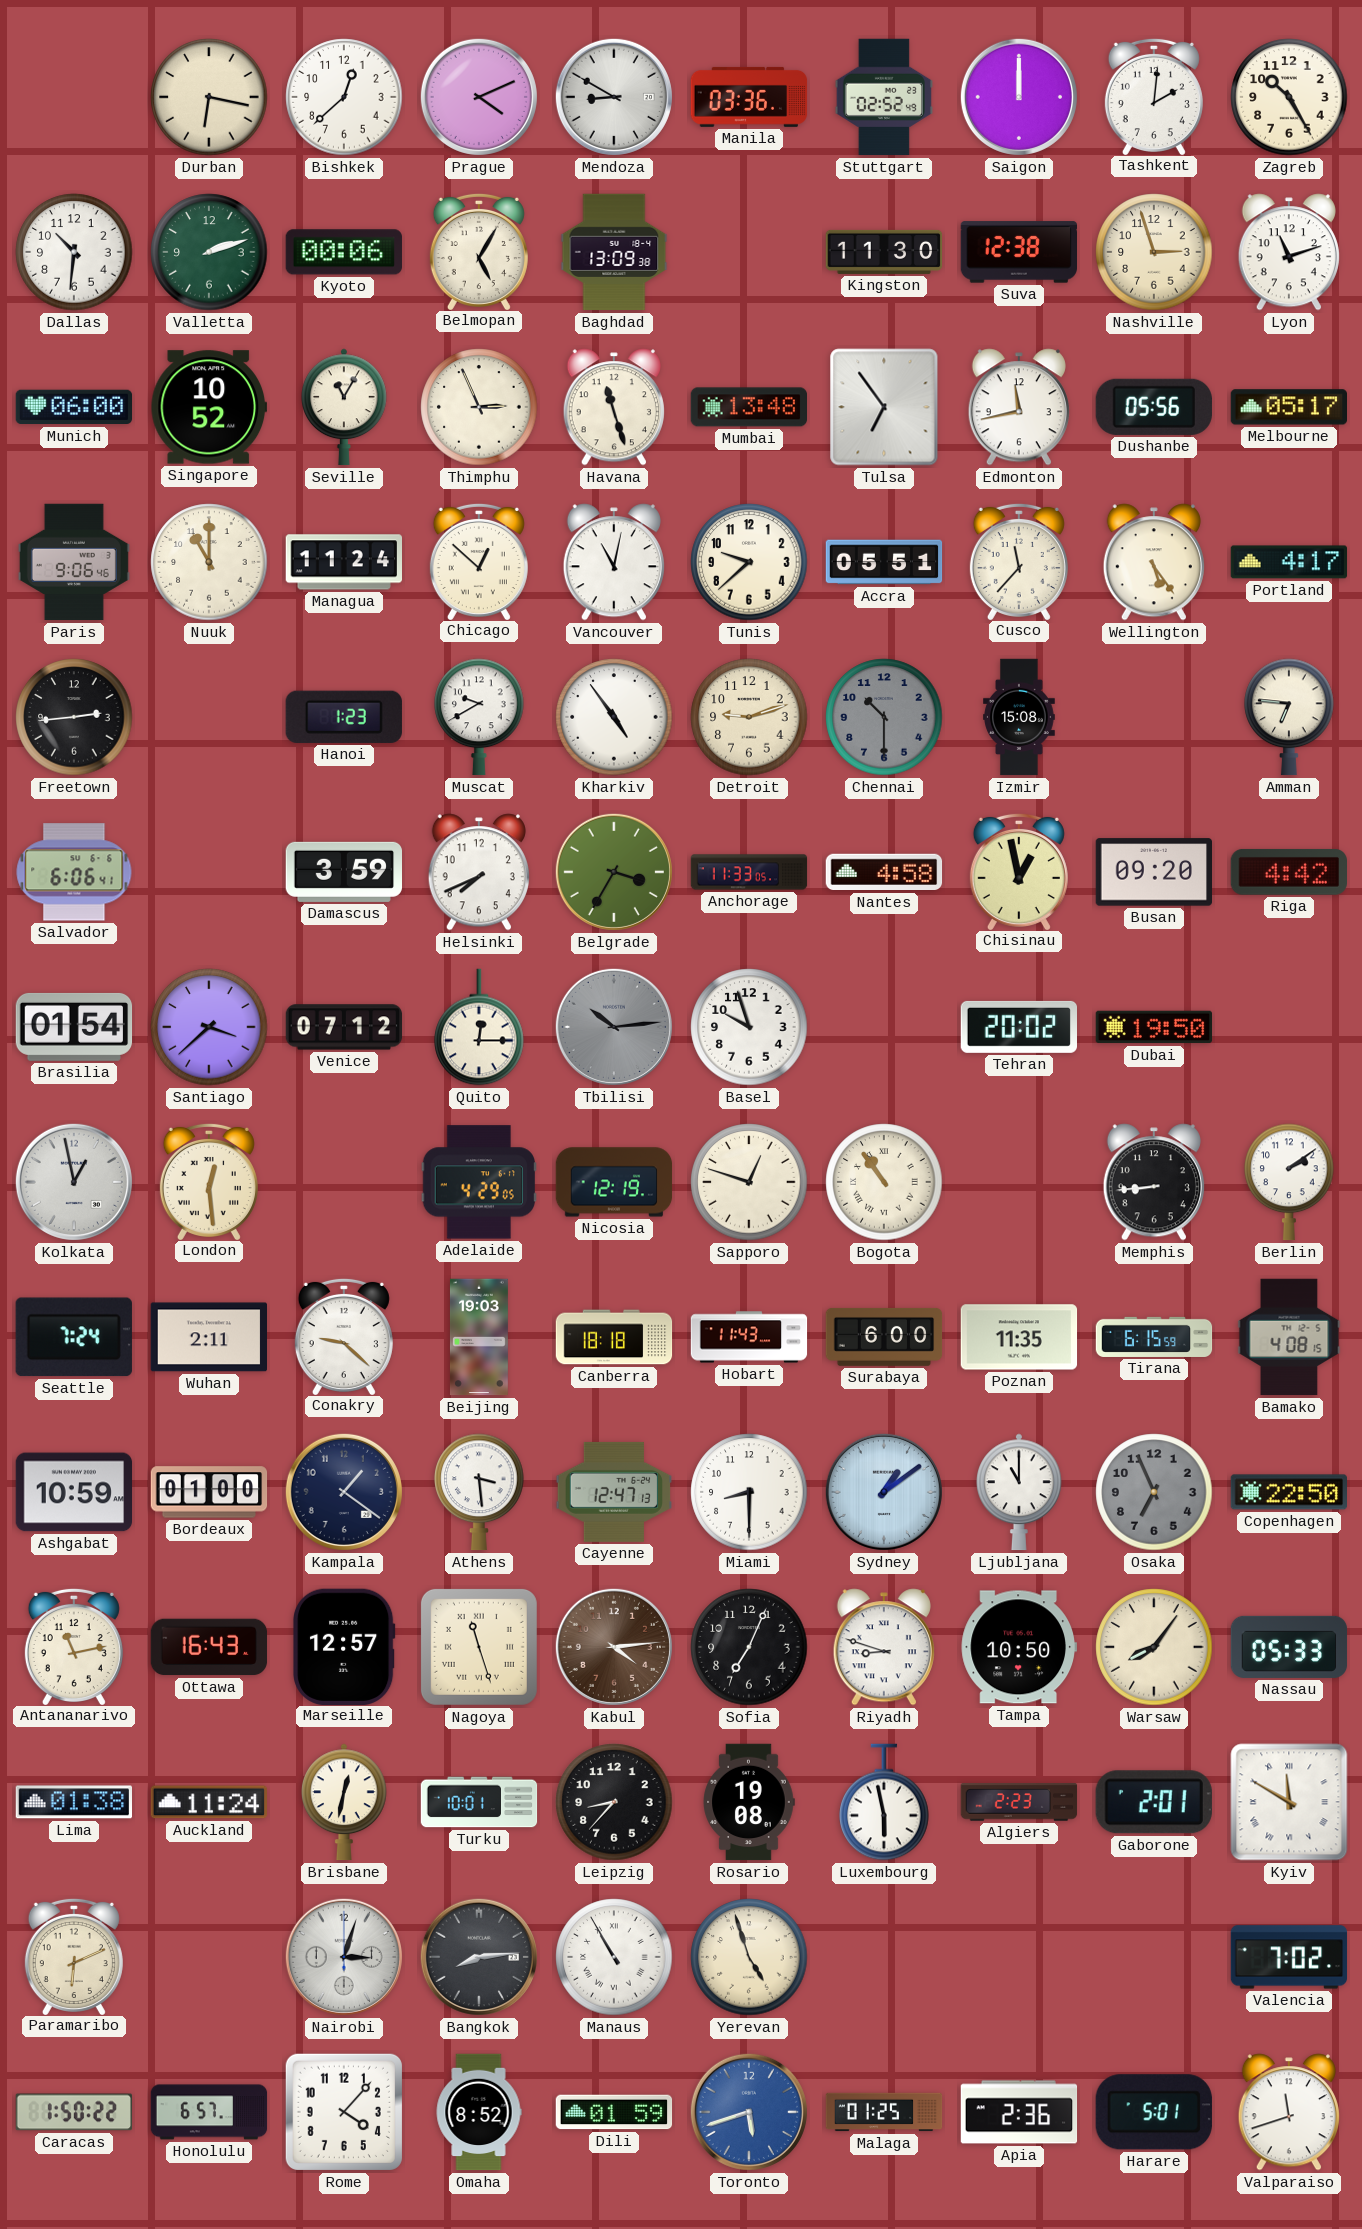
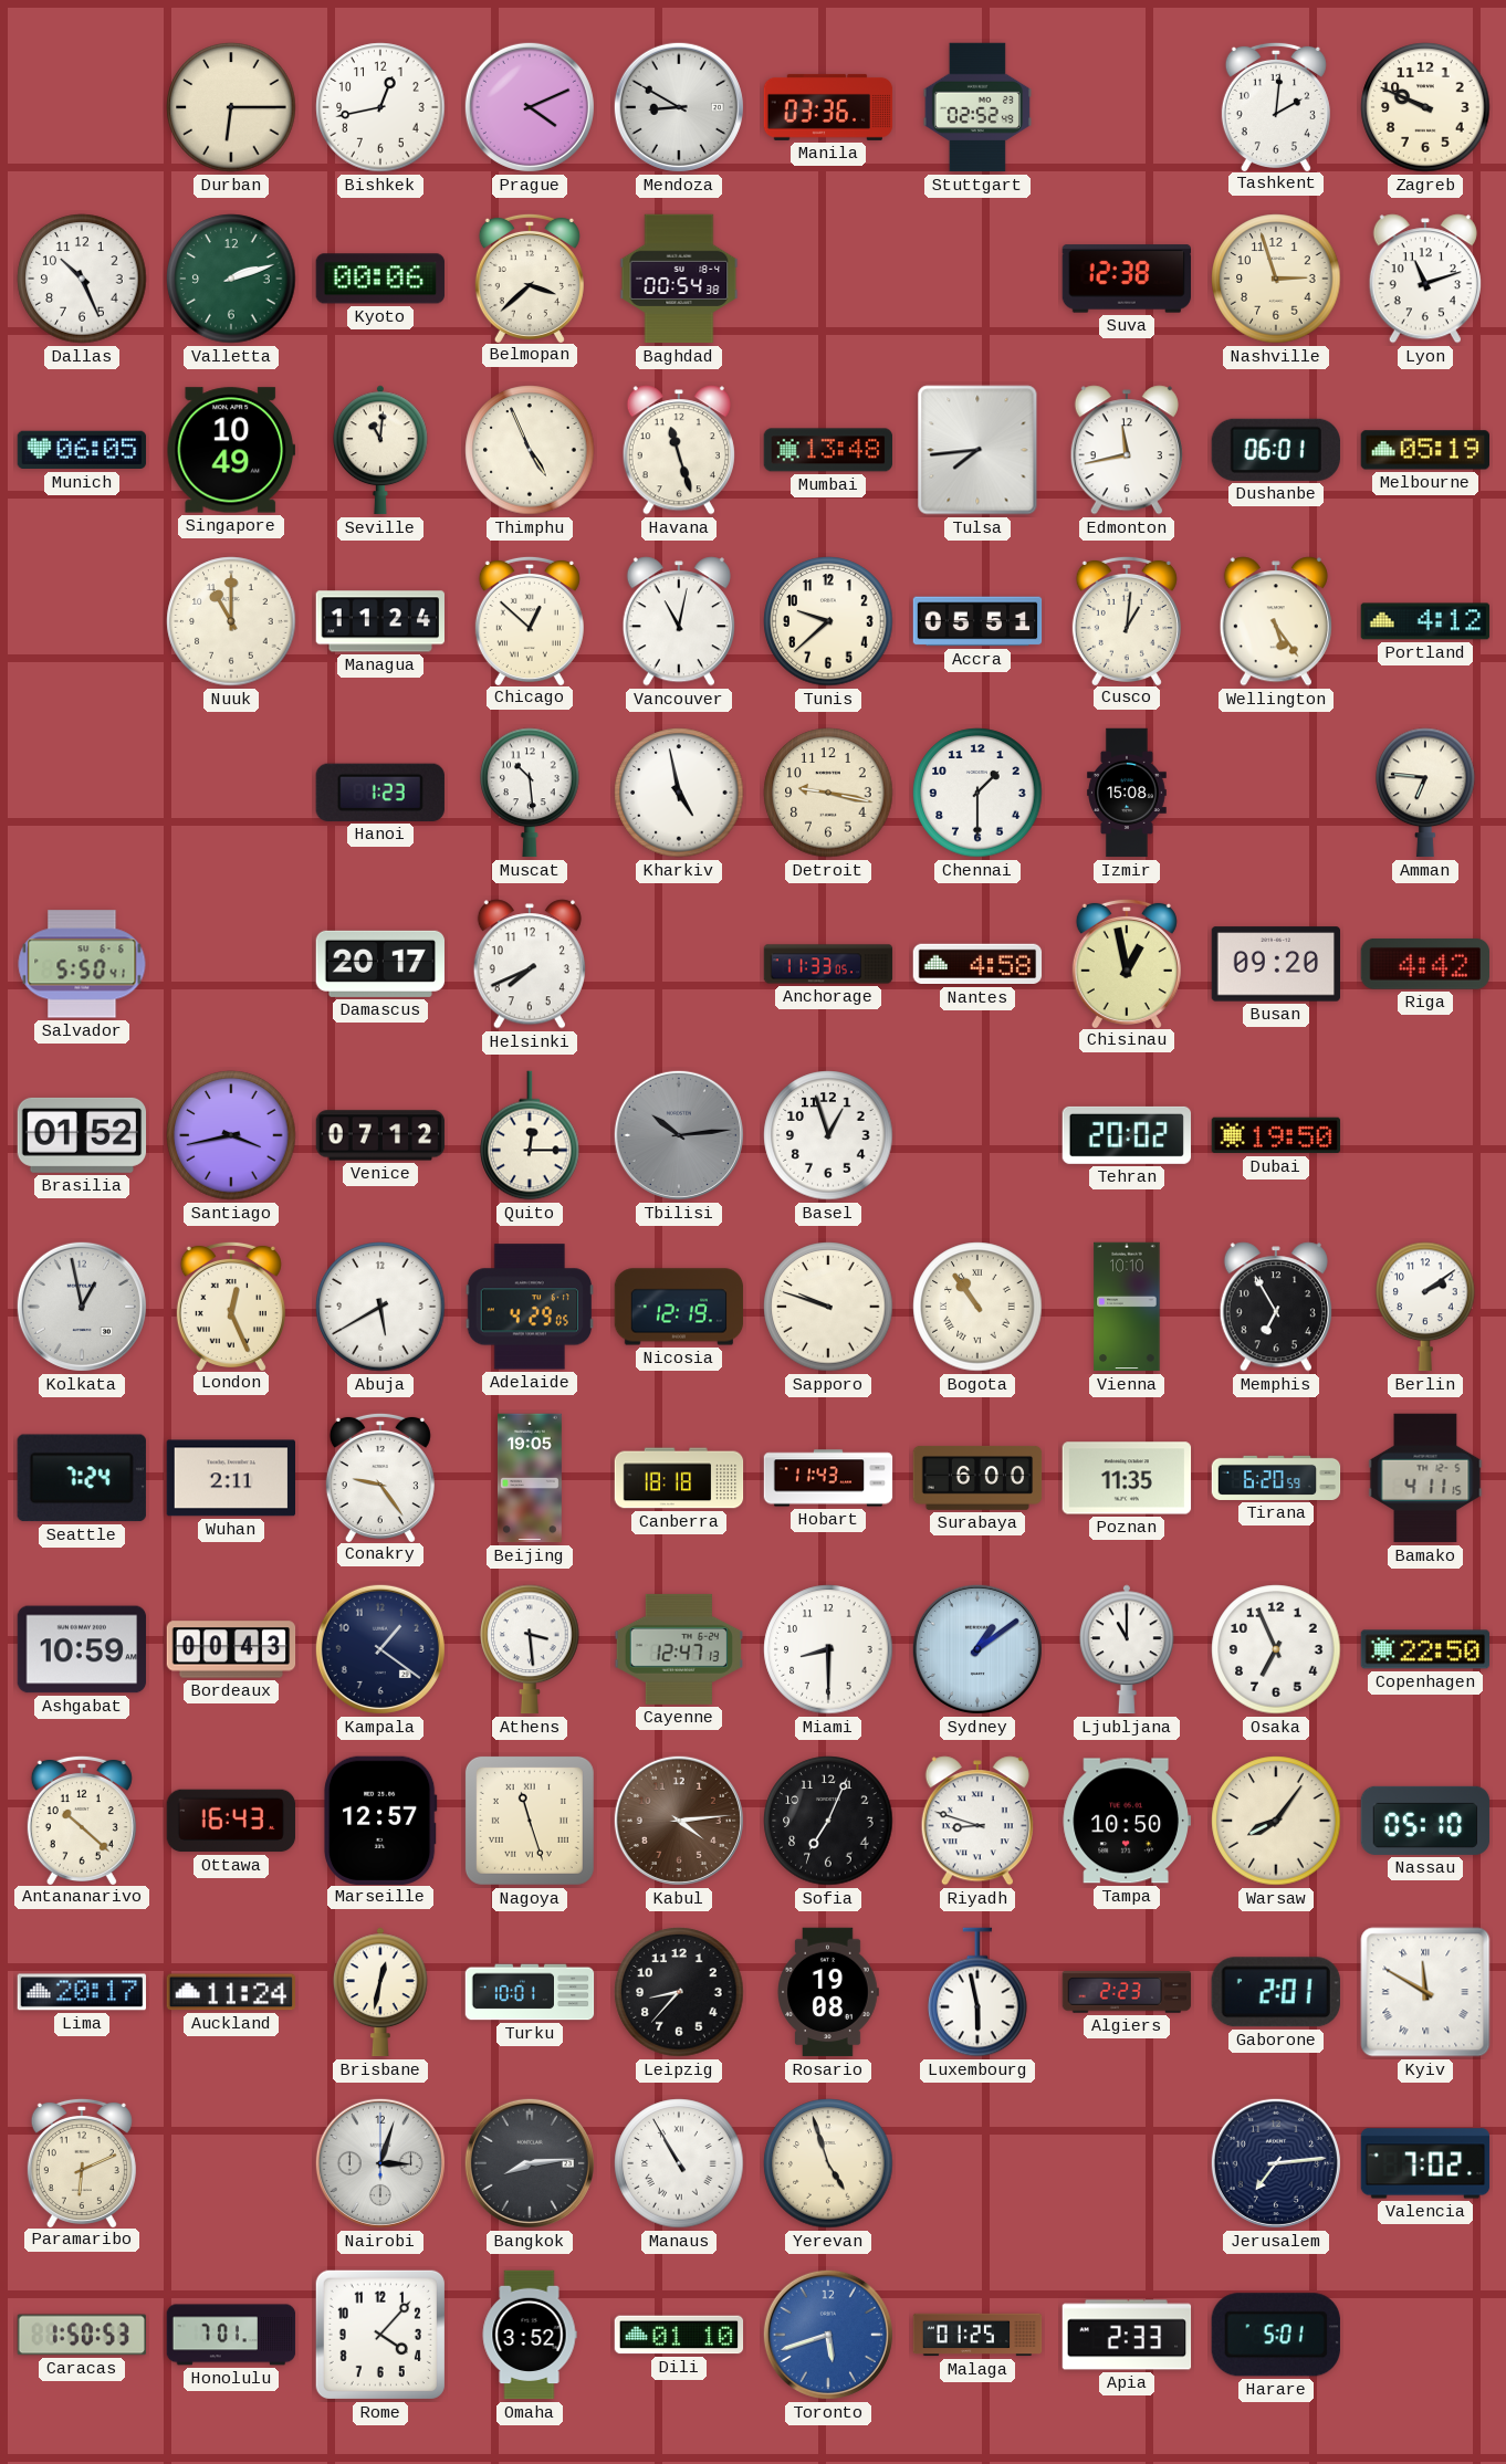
Durban: 6:17 -> 6:15 (231, 107)
Bishkek: 12:38 -> 12:43 (380, 107)
Saigon: 12:00 -> none (1019, 97)
Zagreb: 10:25 -> 9:49 (1425, 107)
Dallas: 10:31 -> 10:26 (82, 279)
Belmopan: 5:05 -> 3:38 (530, 277)
Baghdad: 13:09 -> 00:54 (679, 279)
Kingston: 11:30 -> none (884, 252)
Munich: 06:00 -> 06:05 (82, 450)
Singapore: 10:52 -> 10:49 (230, 450)
Seville: 11:05 -> 11:01 (381, 450)
Thimphu: 2:56 -> 4:56 (530, 450)
Tulsa: 6:54 -> 7:44 (977, 450)
Dushanbe: 05:56 -> 06:01 (1276, 450)
Melbourne: 05:17 -> 05:19 (1424, 450)
Paris: 9:06 -> none (74, 562)
Cusco: 11:37 -> 1:01 (1127, 620)
Portland: 4:17 -> 4:12 (1425, 621)
Freetown: 2:44 -> none (74, 717)
Muscat: 9:40 -> 10:29 (530, 793)
Kharkiv: 4:54 -> 4:58 (679, 793)
Detroit: 9:12 -> 9:17 (828, 793)
Chennai: 10:30 -> 1:30 (977, 793)
Chennai dial: grey -> white (977, 793)
Salvador: 6:06 -> 5:50 (82, 964)
Damascus: 3:59 -> 20:17 (380, 964)
Belgrade: 3:35 -> none (614, 872)
Brasilia: 01:54 -> 01:52 (82, 1135)
Santiago: 3:38 -> 3:43 (231, 1135)
Basel: 9:57 -> 12:57 (828, 1135)
London: 12:29 -> 12:26 (231, 1306)
Abuja: none -> 5:40 (380, 1307)
Sapporo: 12:48 -> 9:48 (828, 1307)
Vienna: none -> 10:10 (1127, 1307)
Memphis: 8:44 -> 6:55 (1276, 1307)
Conakry: 9:22 -> 9:24 (380, 1477)
Beijing: 19:03 -> 19:05 (530, 1478)
Tirana: 6:15 -> 6:20 (1276, 1478)
Bamako: 4:08 -> 4:11 (1425, 1478)
Bordeaux: 01:00 -> 00:43 (231, 1649)
Osaka dial: grey -> white (1276, 1649)
Antananarivo: 11:13 -> 10:22 (82, 1820)
Nassau: 05:33 -> 05:10 (1425, 1821)
Lima: 01:38 -> 20:17 (81, 1992)
Jerusalem: none -> 7:14 (1276, 2163)
Caracas: 1:50:22 -> 1:50:53 (82, 2335)
Honolulu: 6:57 -> 7:01 (231, 2335)
Omaha: 8:52 -> 3:52 (530, 2335)
Dili: 01:59 -> 01:10 (679, 2335)
Apia: 2:36 -> 2:33 (1127, 2335)
Valparaiso: 11:42 -> none (1289, 2112)
